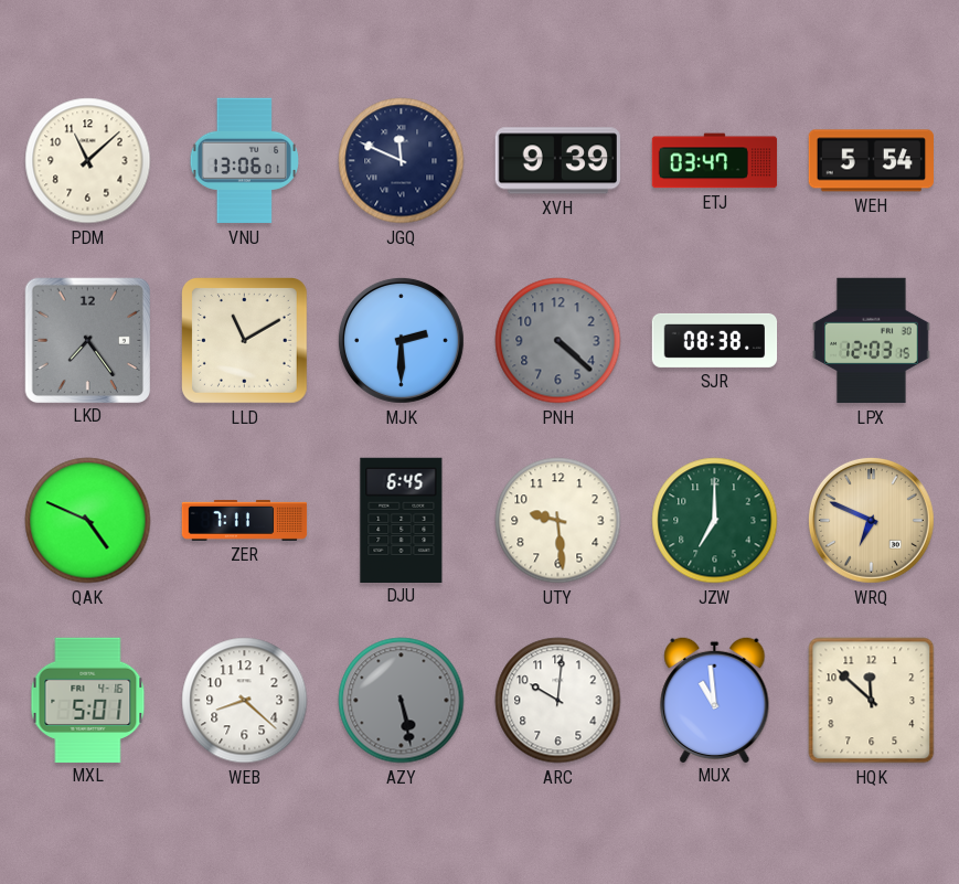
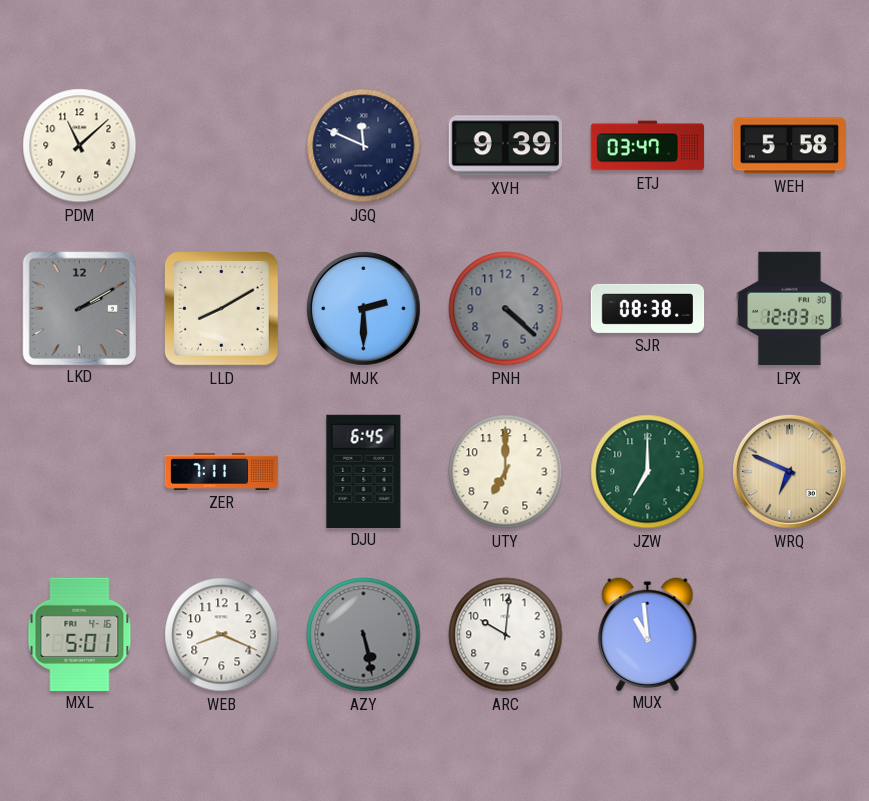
VNU: 13:06 -> none (244, 161)
WEH: 5:54 -> 5:58 (789, 146)
LKD: 7:24 -> 2:10 (79, 308)
LLD: 11:10 -> 8:10 (221, 308)
QAK: 4:49 -> none (88, 521)
UTY: 9:29 -> 7:00 (506, 472)
WEB: 8:22 -> 8:19 (222, 635)
HQK: 11:52 -> none (872, 701)
